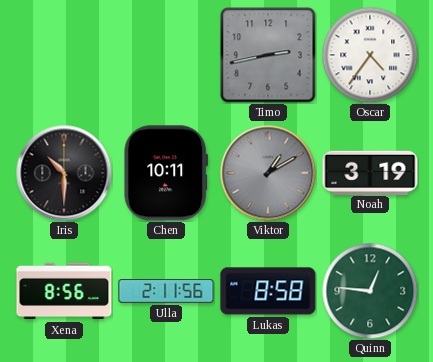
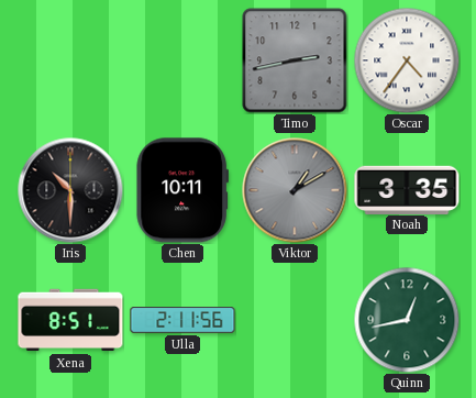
Noah: 3:19 -> 3:35 (407, 189)
Xena: 8:56 -> 8:51 (70, 320)
Lukas: 8:58 -> none (268, 291)
Quinn: 12:46 -> 12:43 (407, 320)
